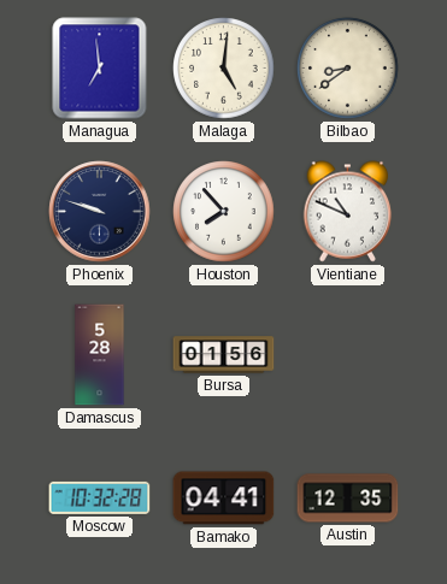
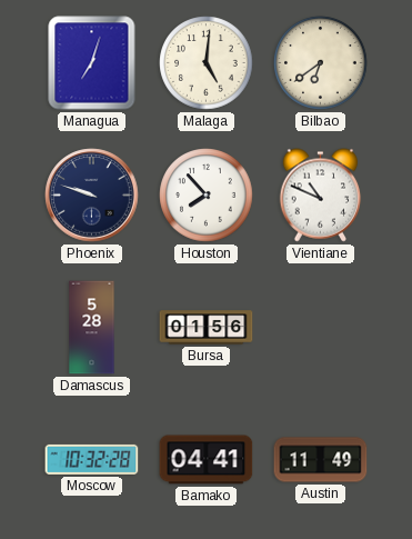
Managua: 6:59 -> 7:03 (92, 63)
Bilbao: 8:39 -> 6:39 (321, 63)
Austin: 12:35 -> 11:49 (321, 460)
